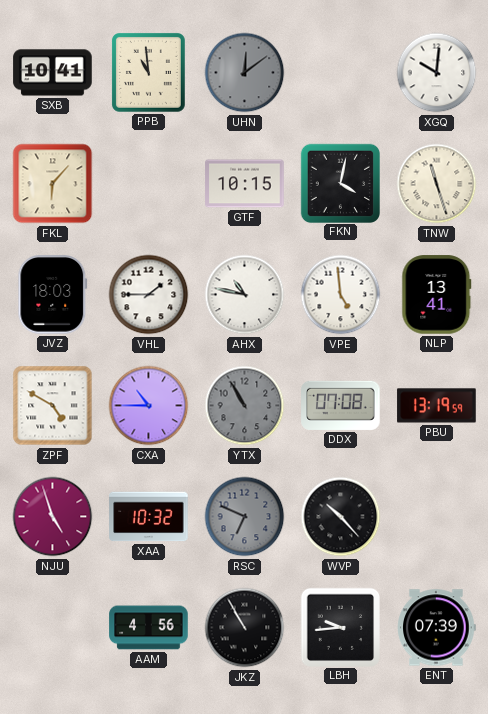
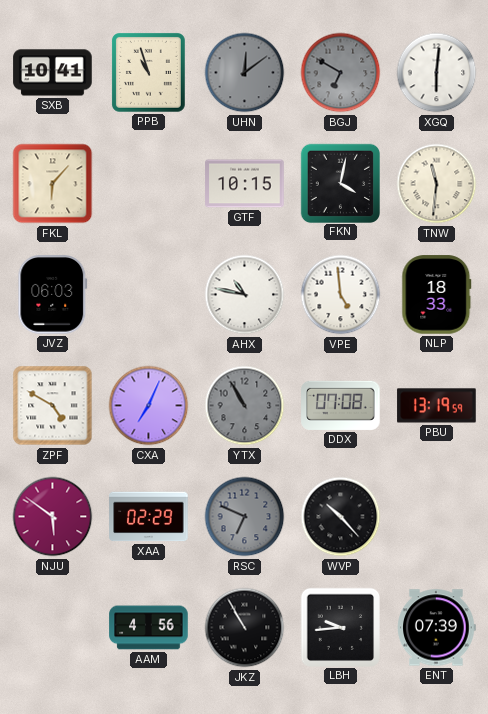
PPB: 10:59 -> 10:57 (148, 72)
BGJ: none -> 6:50 (341, 73)
XGQ: 10:01 -> 6:01 (437, 73)
TNW: 11:27 -> 11:31 (437, 184)
JVZ: 18:03 -> 06:03 (53, 295)
VHL: 1:45 -> none (149, 295)
NLP: 13:41 -> 18:33 (437, 295)
CXA: 10:45 -> 7:04 (149, 406)
NJU: 4:57 -> 5:51 (53, 517)
XAA: 10:32 -> 02:29 (149, 517)
